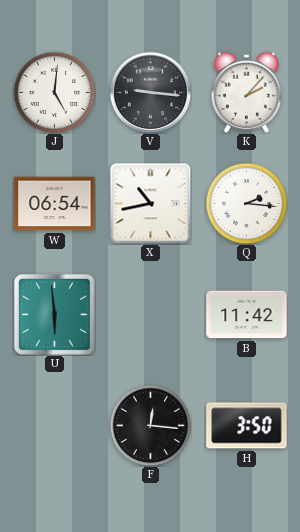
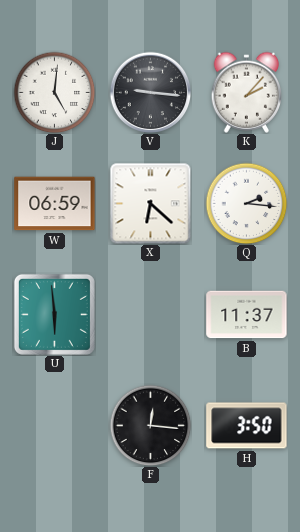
W: 06:54 -> 06:59 (55, 204)
X: 10:43 -> 6:22 (150, 203)
B: 11:42 -> 11:37 (247, 315)
